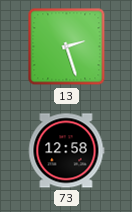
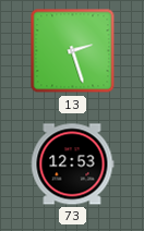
73: 12:58 -> 12:53 (72, 165)
